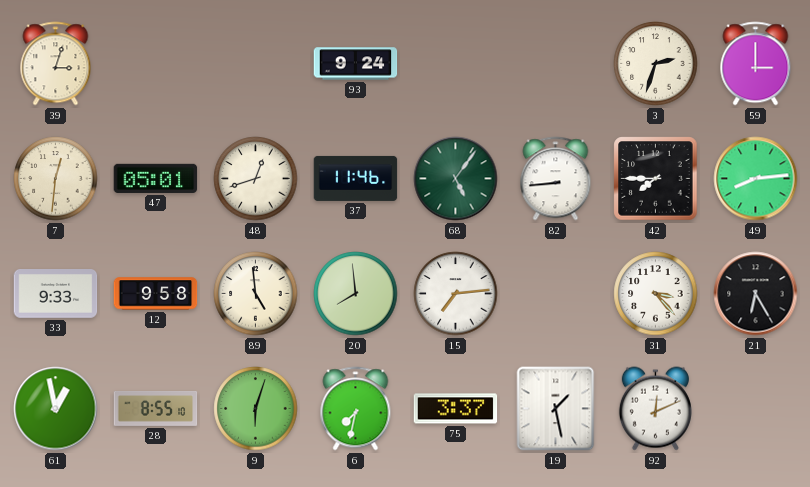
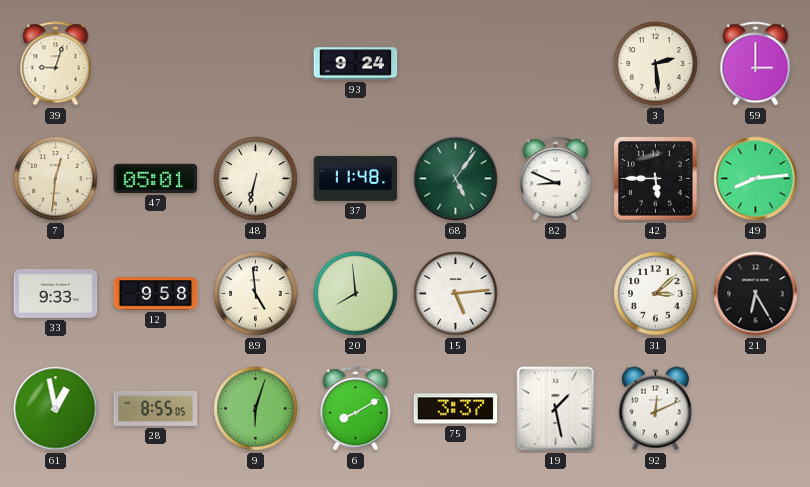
39: 3:03 -> 9:03 (56, 64)
3: 2:33 -> 2:29 (656, 64)
48: 12:42 -> 6:32 (256, 179)
37: 11:46 -> 11:48 (356, 178)
82: 8:44 -> 8:49 (556, 179)
42: 7:45 -> 5:45 (656, 179)
15: 7:14 -> 5:14 (456, 294)
31: 3:23 -> 3:08 (656, 294)
28: 8:55:10 -> 8:55:05 (156, 408)
6: 7:32 -> 8:10 (356, 409)
